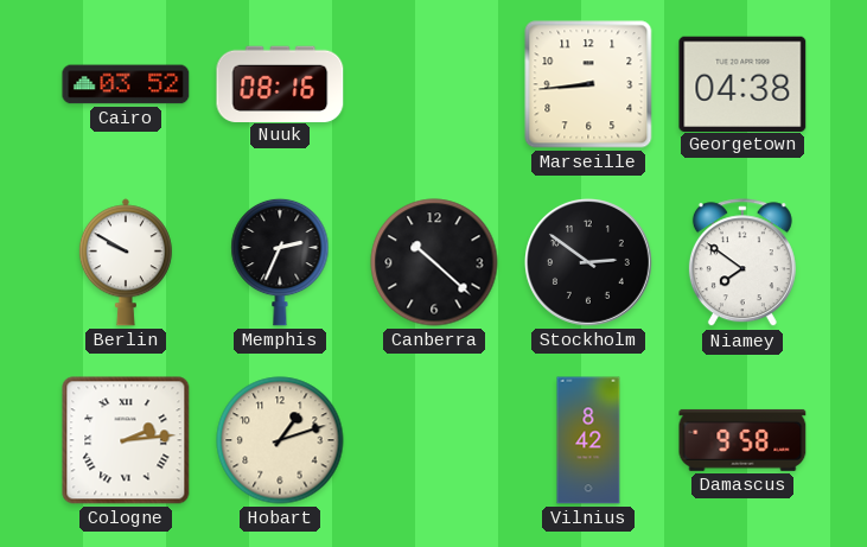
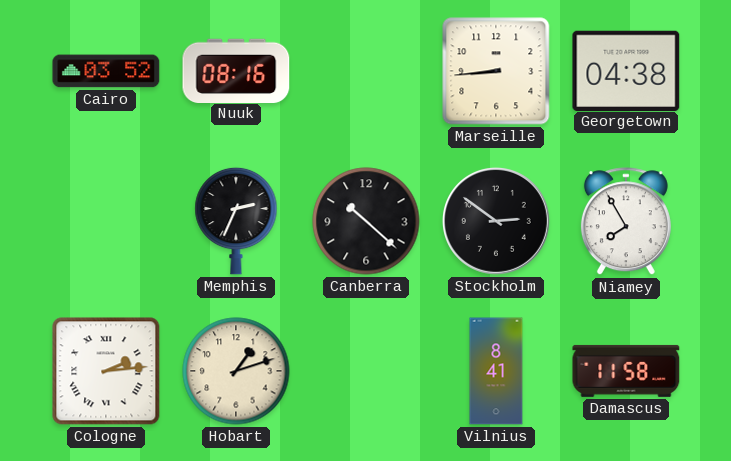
Berlin: 9:50 -> none (126, 262)
Niamey: 7:51 -> 7:55 (626, 222)
Vilnius: 8:42 -> 8:41 (496, 371)
Damascus: 9:58 -> 11:58 (626, 371)
